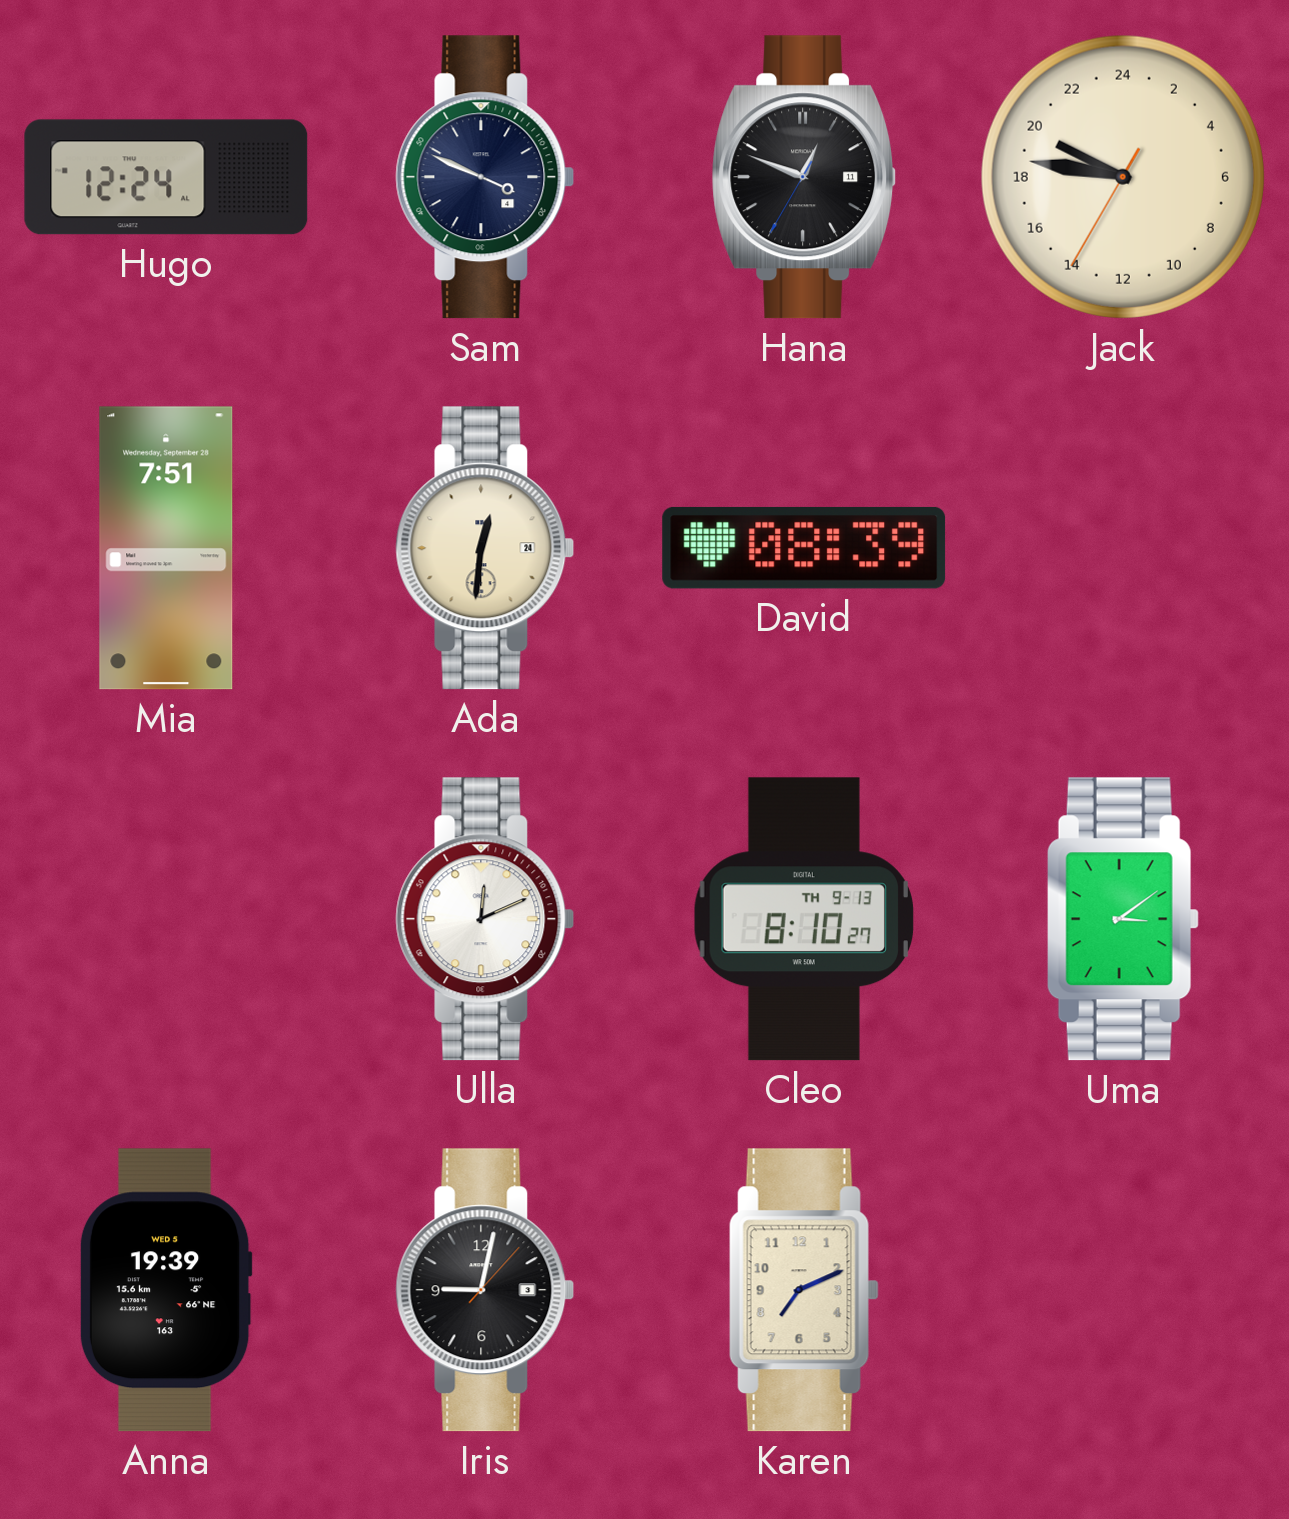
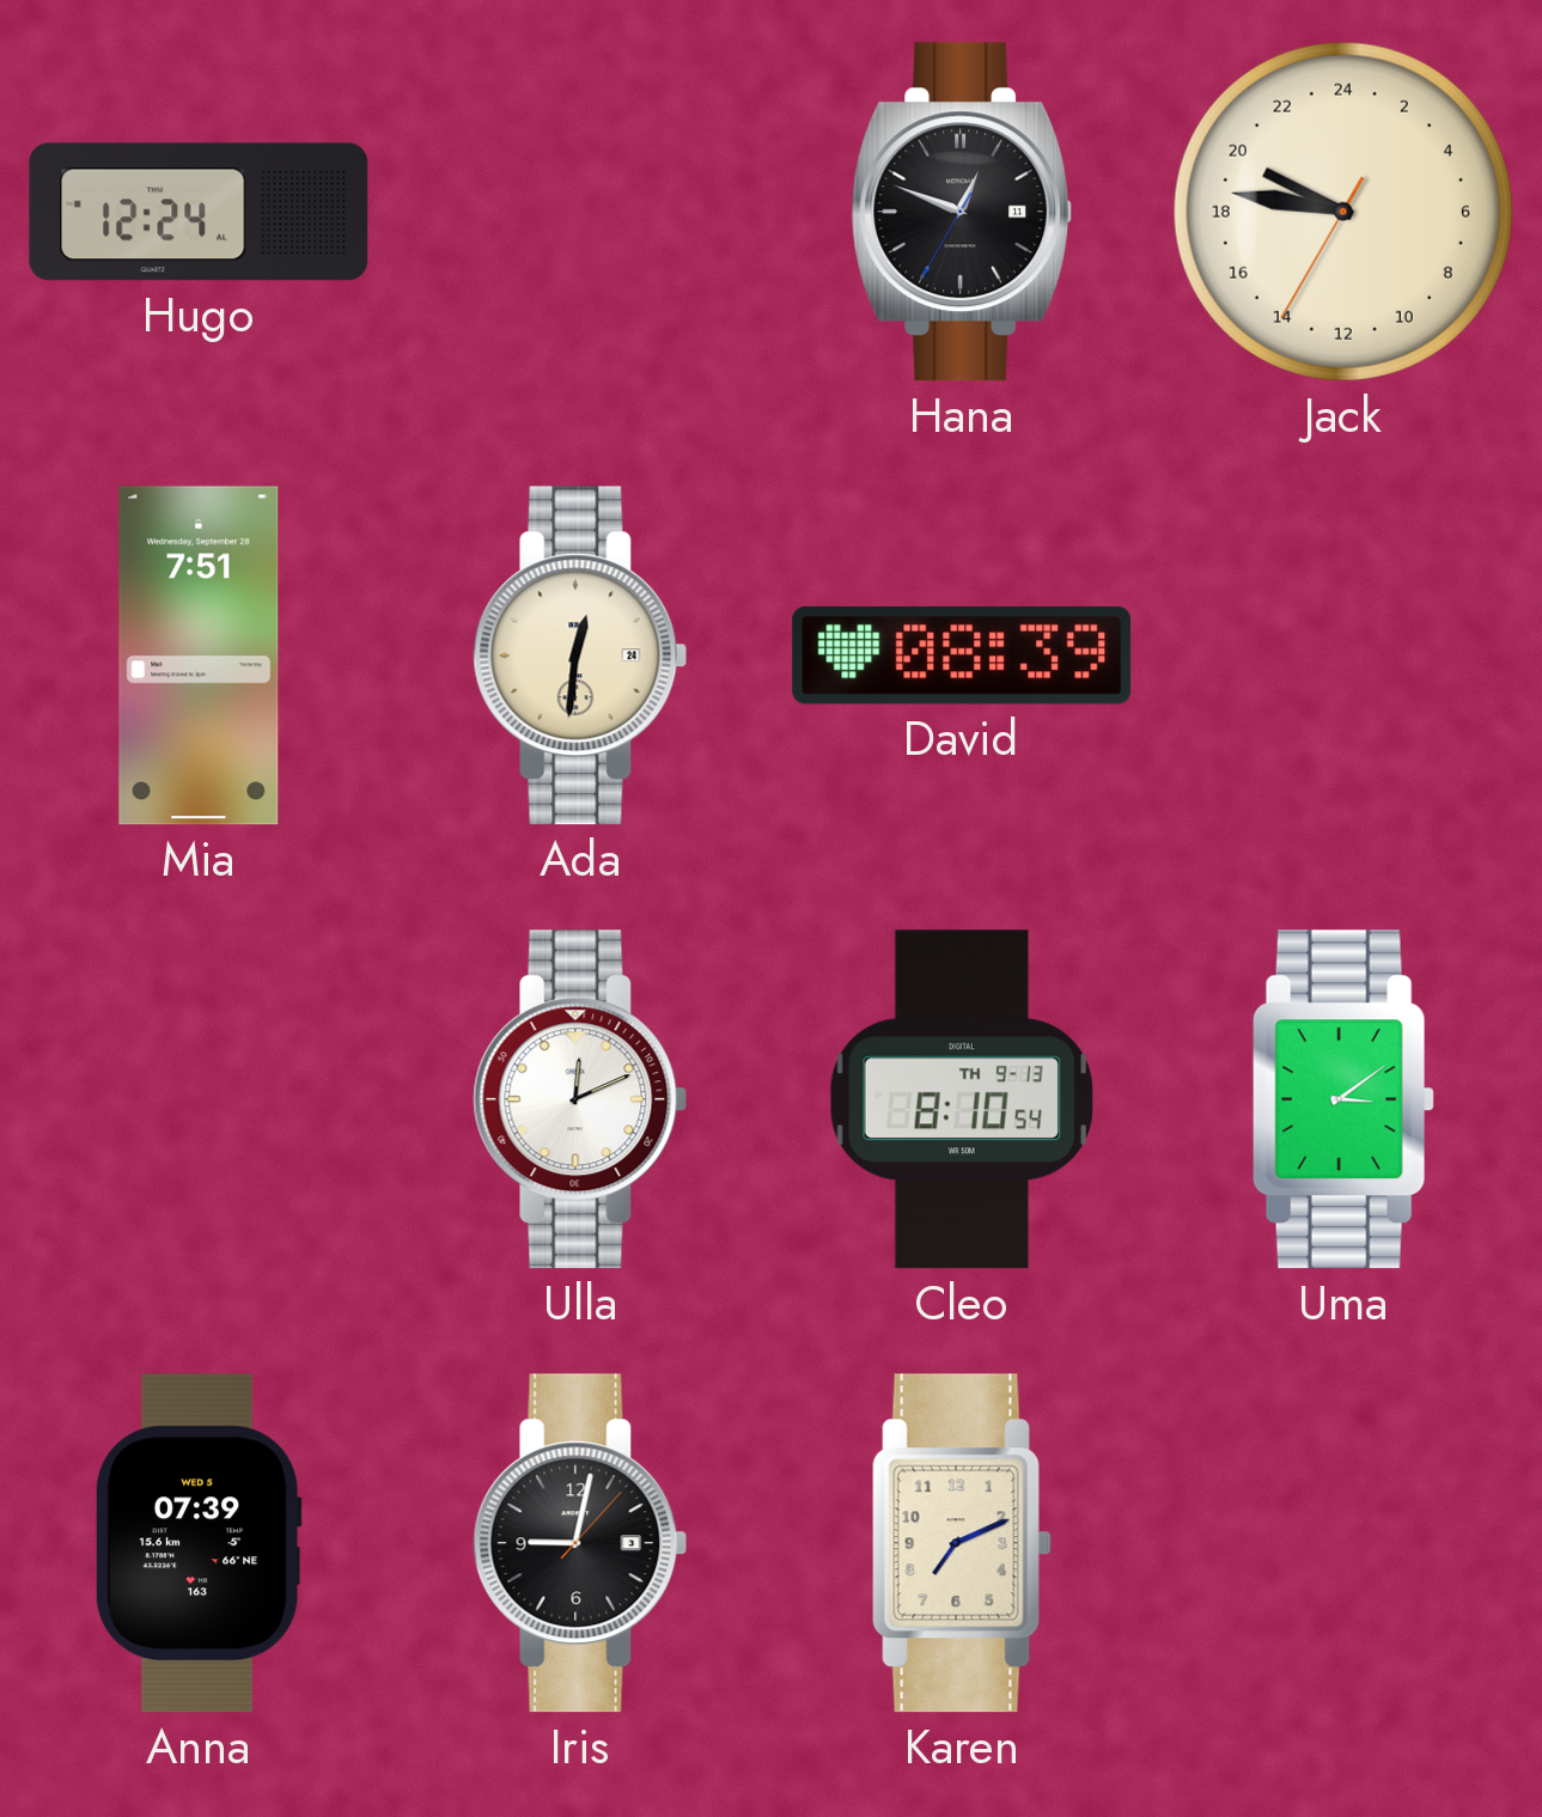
Sam: 3:49 -> none (485, 177)
Cleo: 8:10:27 -> 8:10:54 (962, 1099)
Anna: 19:39 -> 07:39 (199, 1543)
